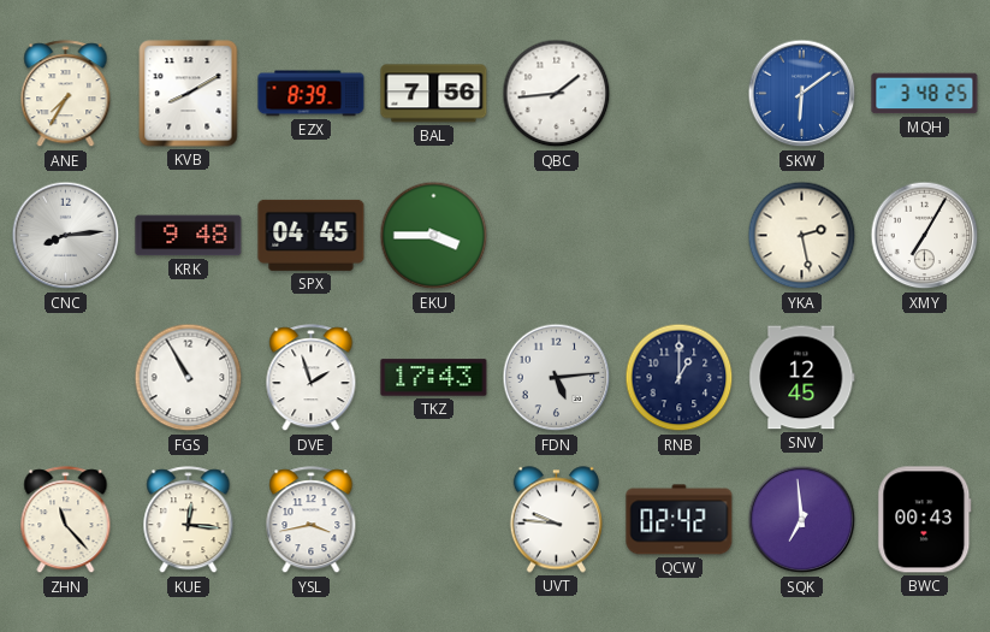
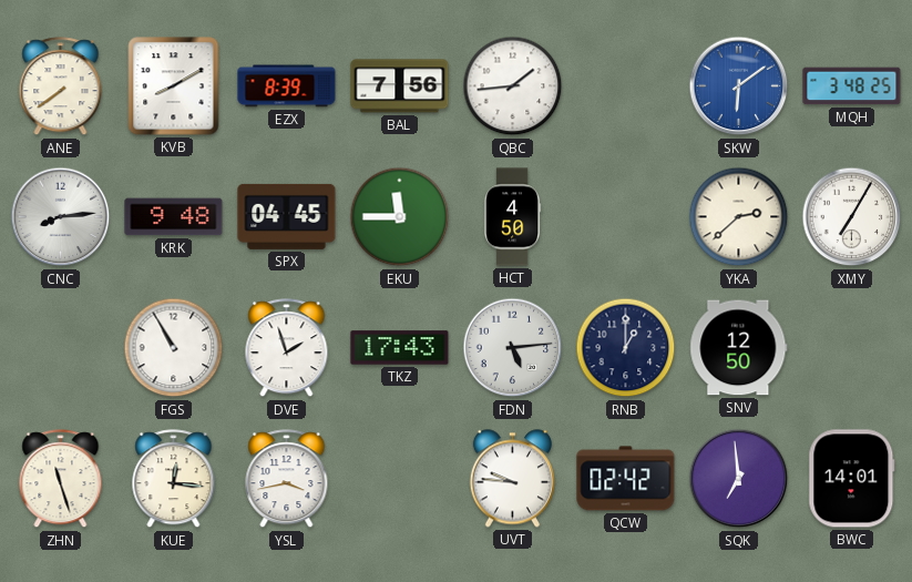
ANE: 7:35 -> 7:39 (61, 86)
EKU: 3:45 -> 11:45 (400, 217)
HCT: none -> 4:50 (513, 217)
YKA: 2:28 -> 2:38 (739, 217)
SNV: 12:45 -> 12:50 (739, 348)
ZHN: 11:23 -> 11:27 (61, 479)
BWC: 00:43 -> 14:01 (852, 479)
